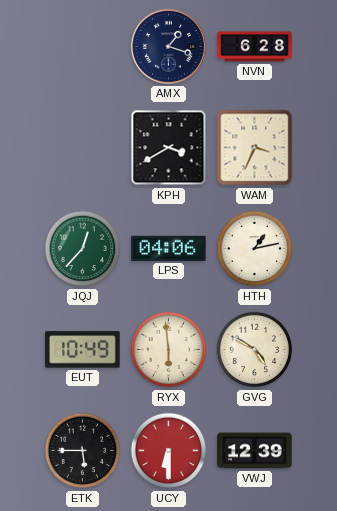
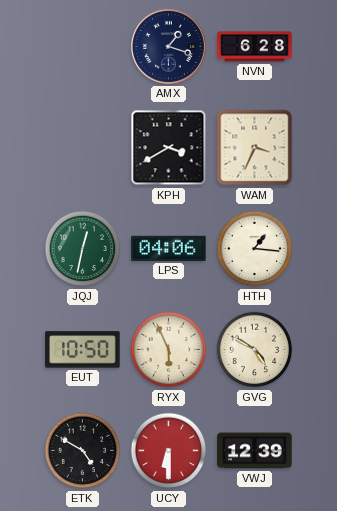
JQJ: 12:37 -> 12:32 (83, 249)
HTH: 1:13 -> 1:16 (255, 249)
EUT: 10:49 -> 10:50 (83, 350)
RYX: 5:59 -> 5:56 (169, 350)
ETK: 5:45 -> 4:50 (83, 451)
